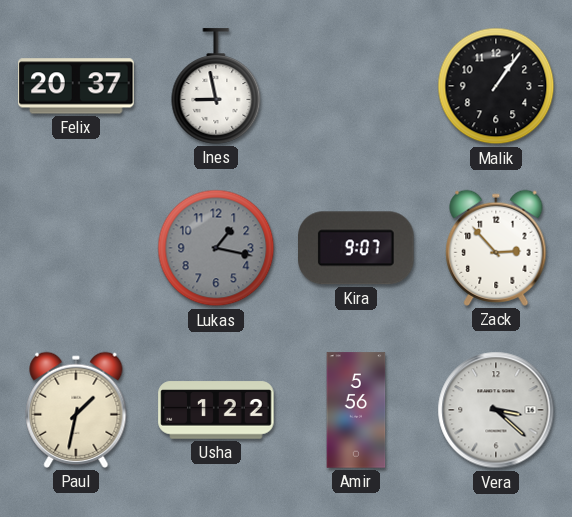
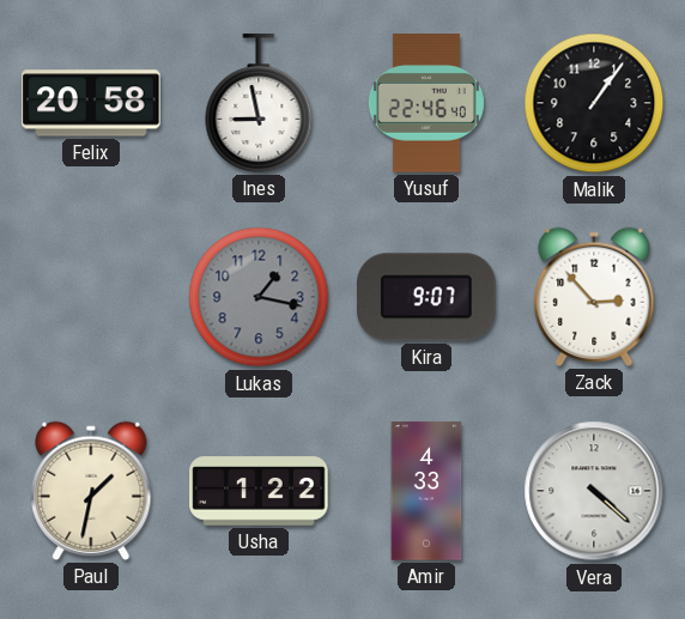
Felix: 20:37 -> 20:58 (91, 103)
Yusuf: none -> 22:46 (426, 103)
Amir: 5:56 -> 4:33 (426, 491)
Vera: 3:22 -> 4:22 (594, 491)
